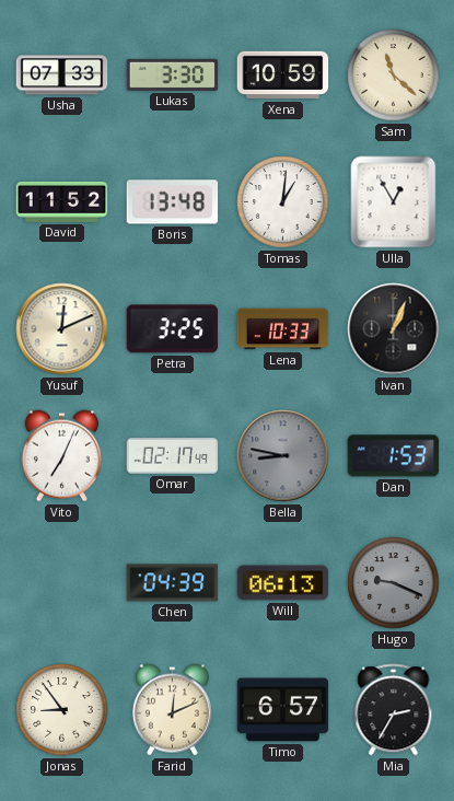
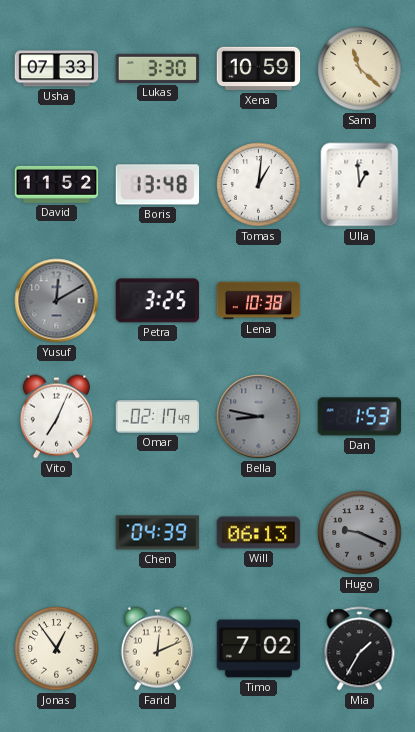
Ulla: 12:55 -> 12:59 (360, 185)
Yusuf: 12:11 -> 12:10 (57, 301)
Yusuf dial: cream -> grey (57, 301)
Lena: 10:33 -> 10:38 (259, 301)
Ivan: 1:04 -> none (394, 329)
Jonas: 8:54 -> 12:54 (57, 649)
Timo: 6:57 -> 7:02 (259, 649)
Mia: 2:35 -> 1:35 (360, 649)
